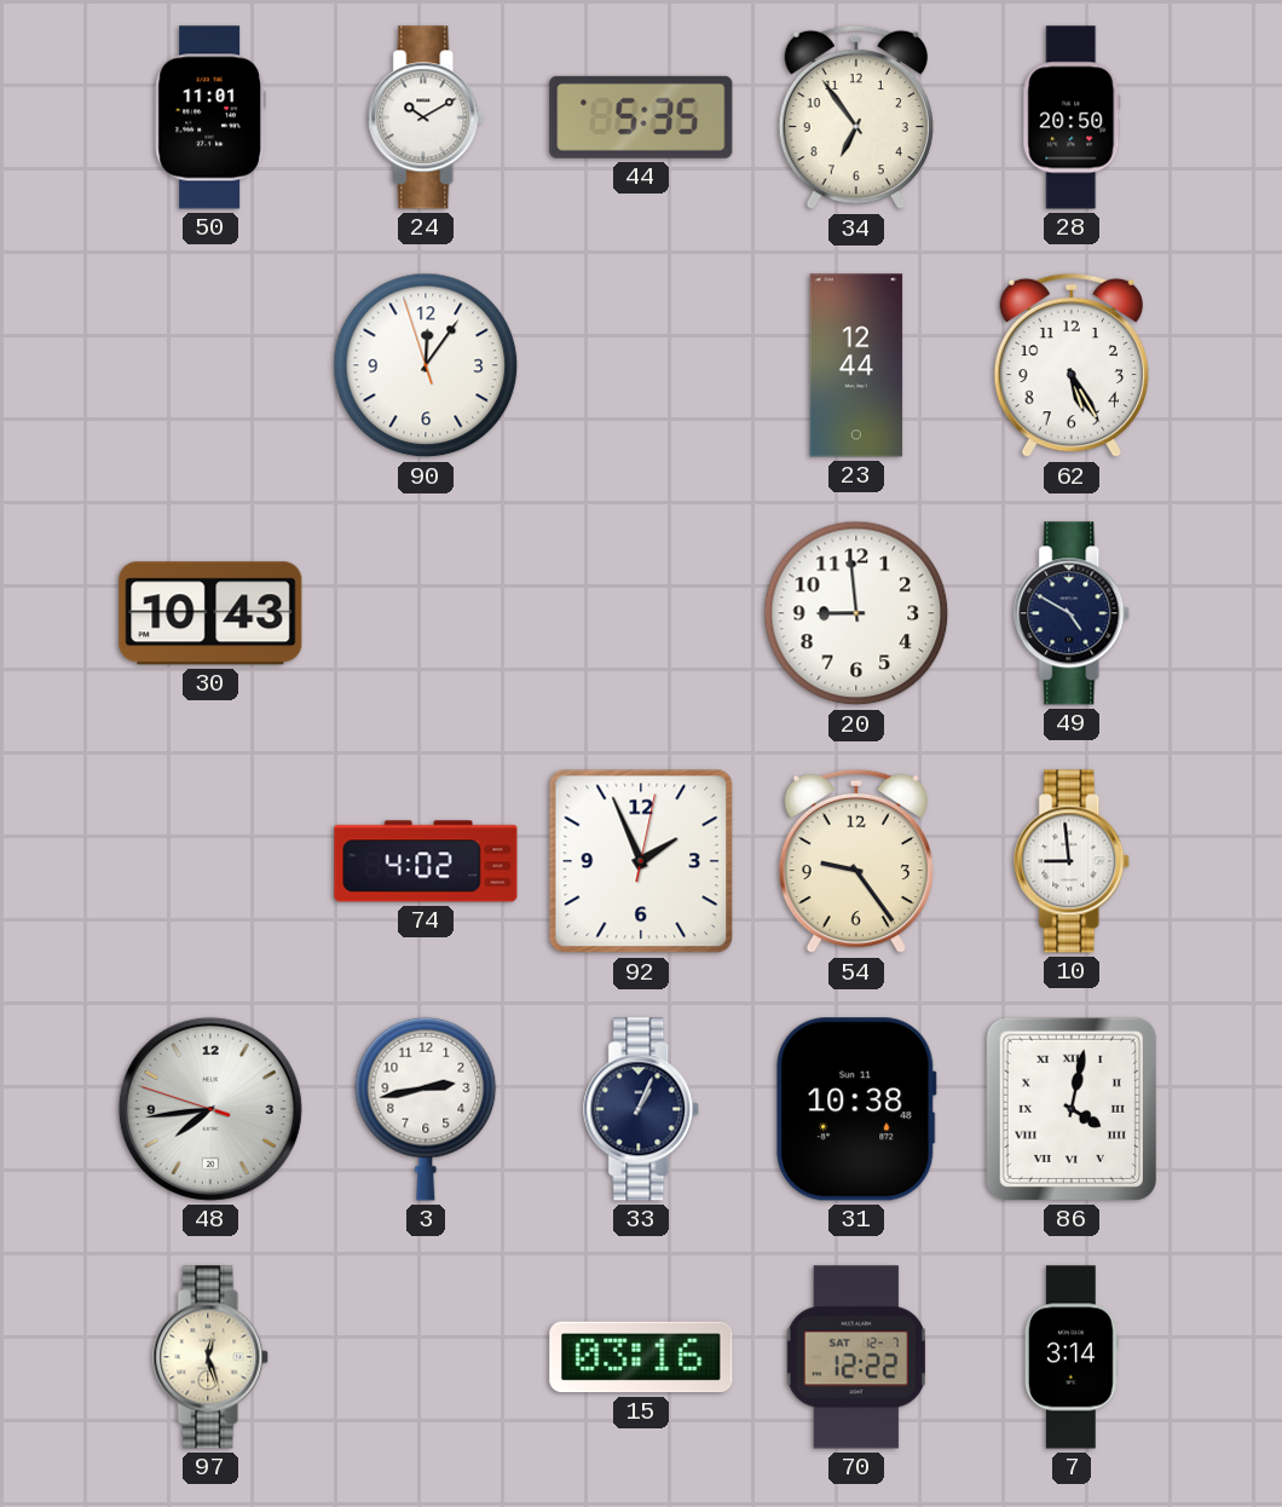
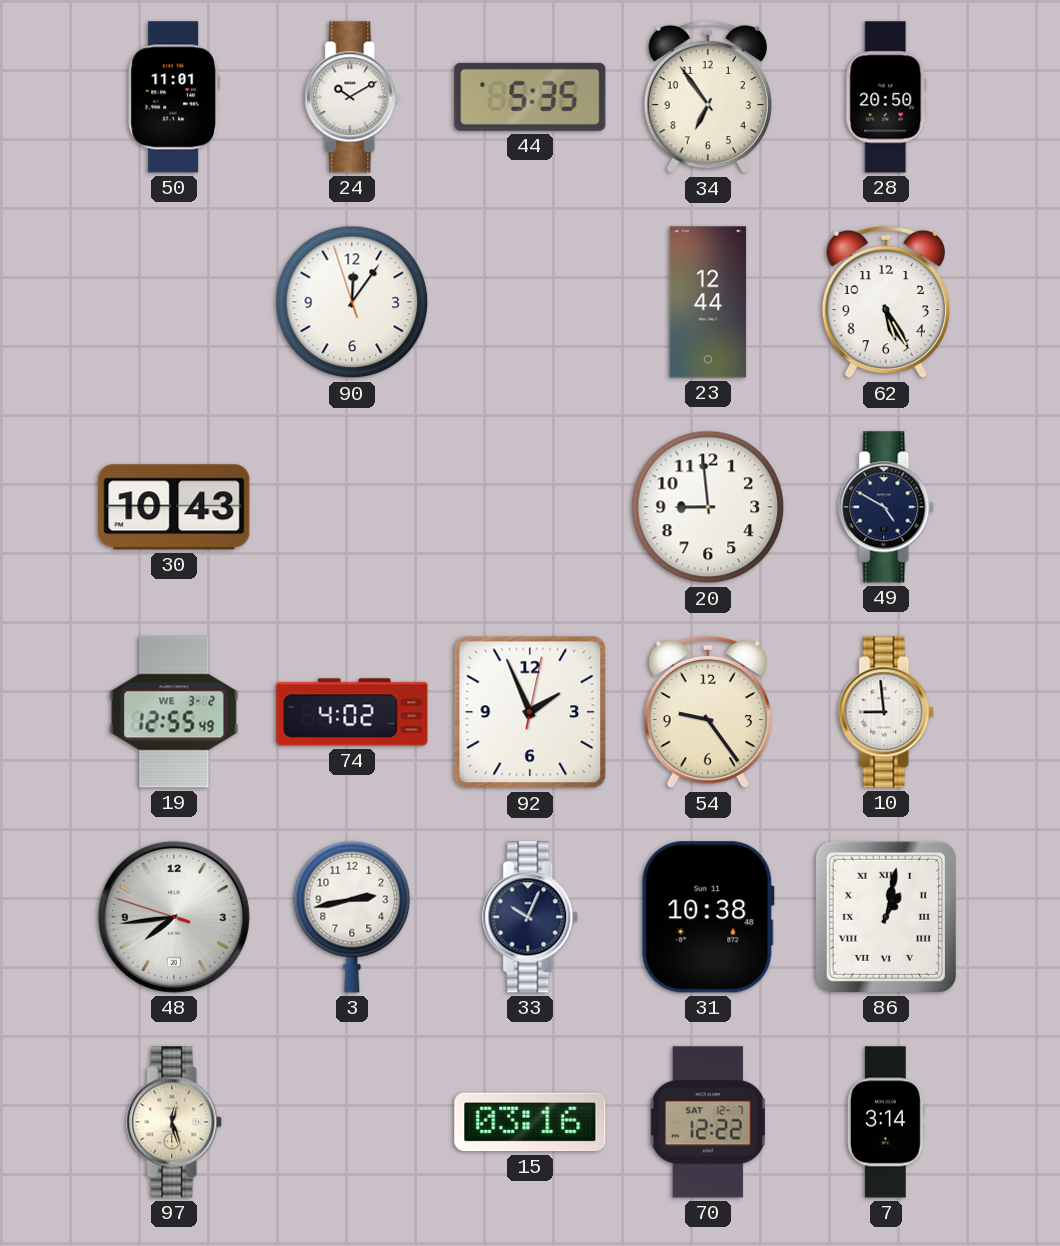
19: none -> 12:55 (174, 712)
33: 1:04 -> 10:04 (531, 917)
86: 4:02 -> 1:02 (886, 917)
